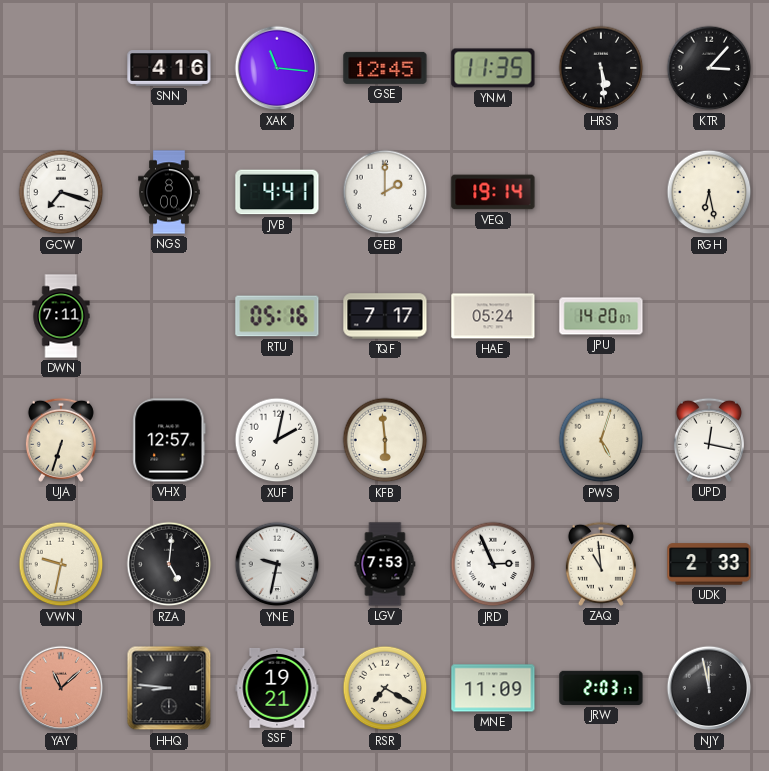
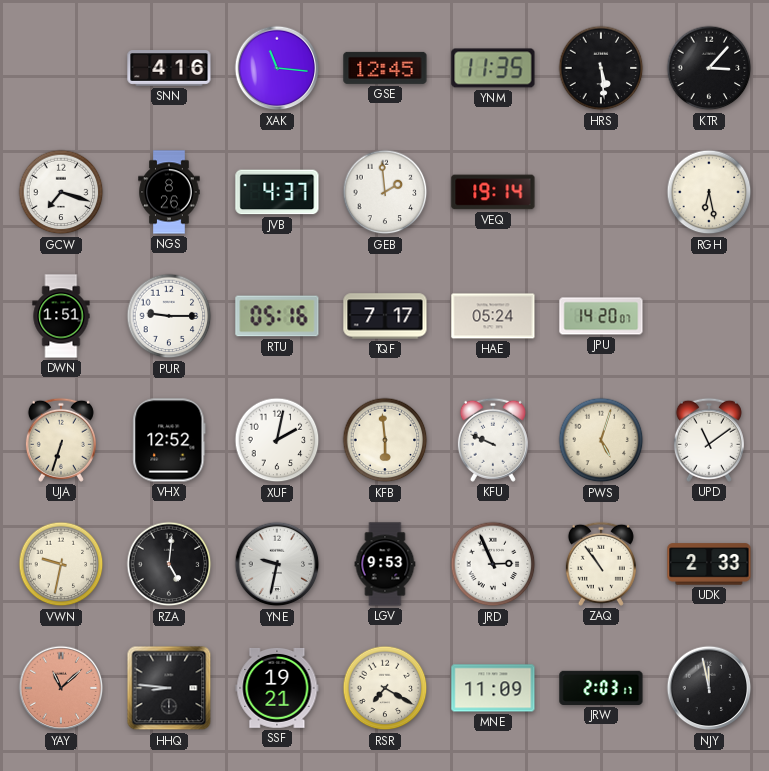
NGS: 8:00 -> 8:26 (169, 192)
JVB: 4:41 -> 4:37 (277, 192)
GEB: 2:00 -> 1:59 (385, 192)
DWN: 7:11 -> 1:51 (61, 316)
PUR: none -> 9:15 (169, 316)
VHX: 12:57 -> 12:52 (169, 440)
KFU: none -> 9:49 (493, 440)
UPD: 12:17 -> 11:09 (709, 440)
LGV: 7:53 -> 9:53 (385, 564)
ZAQ: 10:59 -> 10:54 (601, 564)
